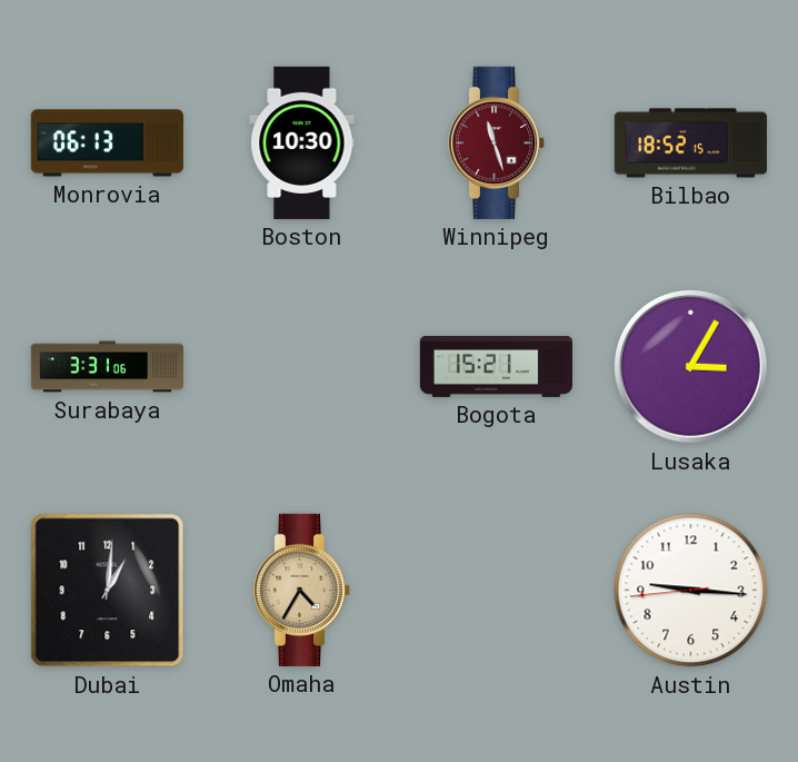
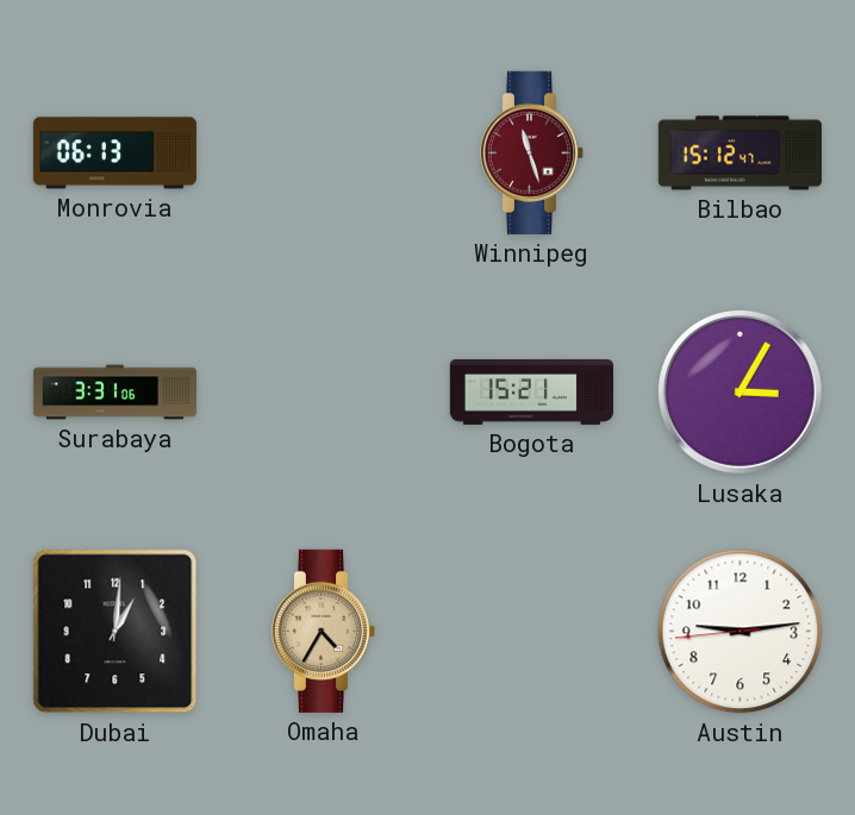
Boston: 10:30 -> none (302, 142)
Bilbao: 18:52 -> 15:12 (739, 153)
Austin: 9:15 -> 9:13 (741, 632)
